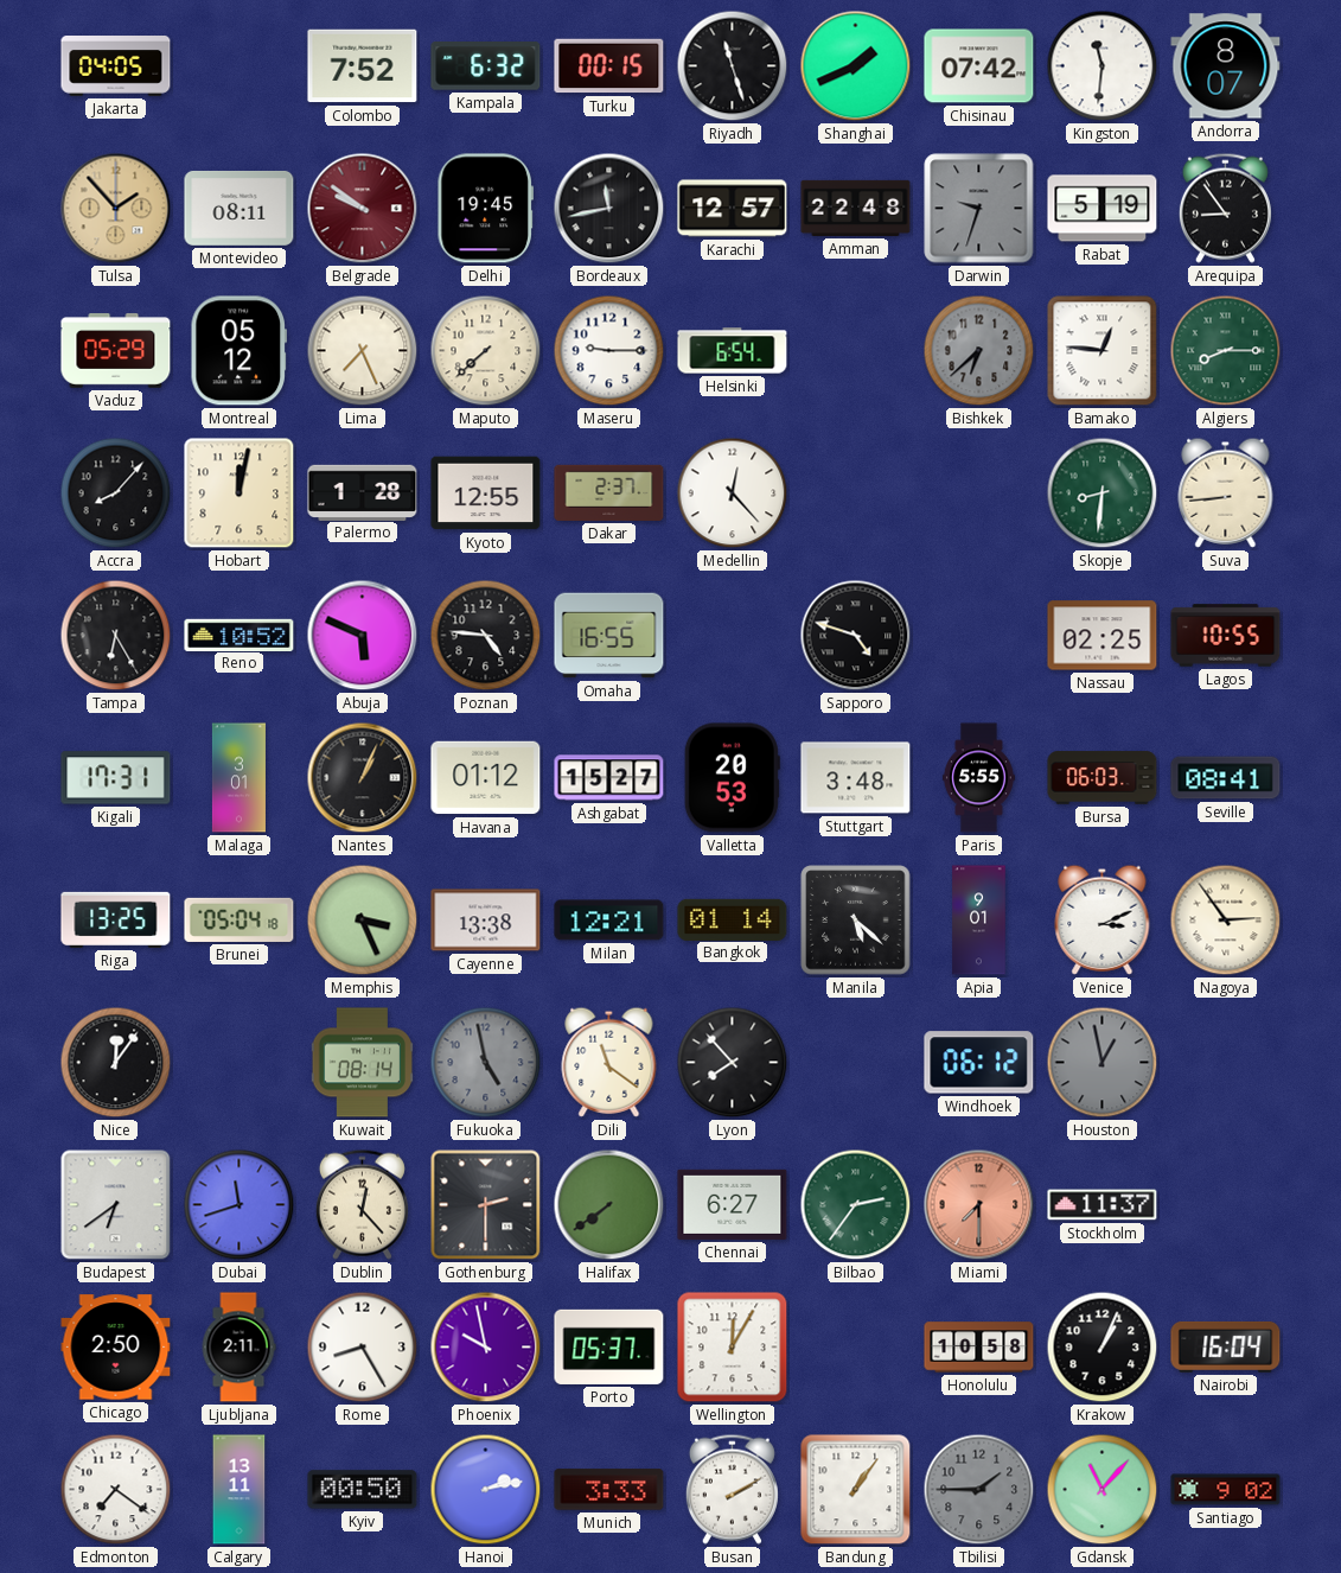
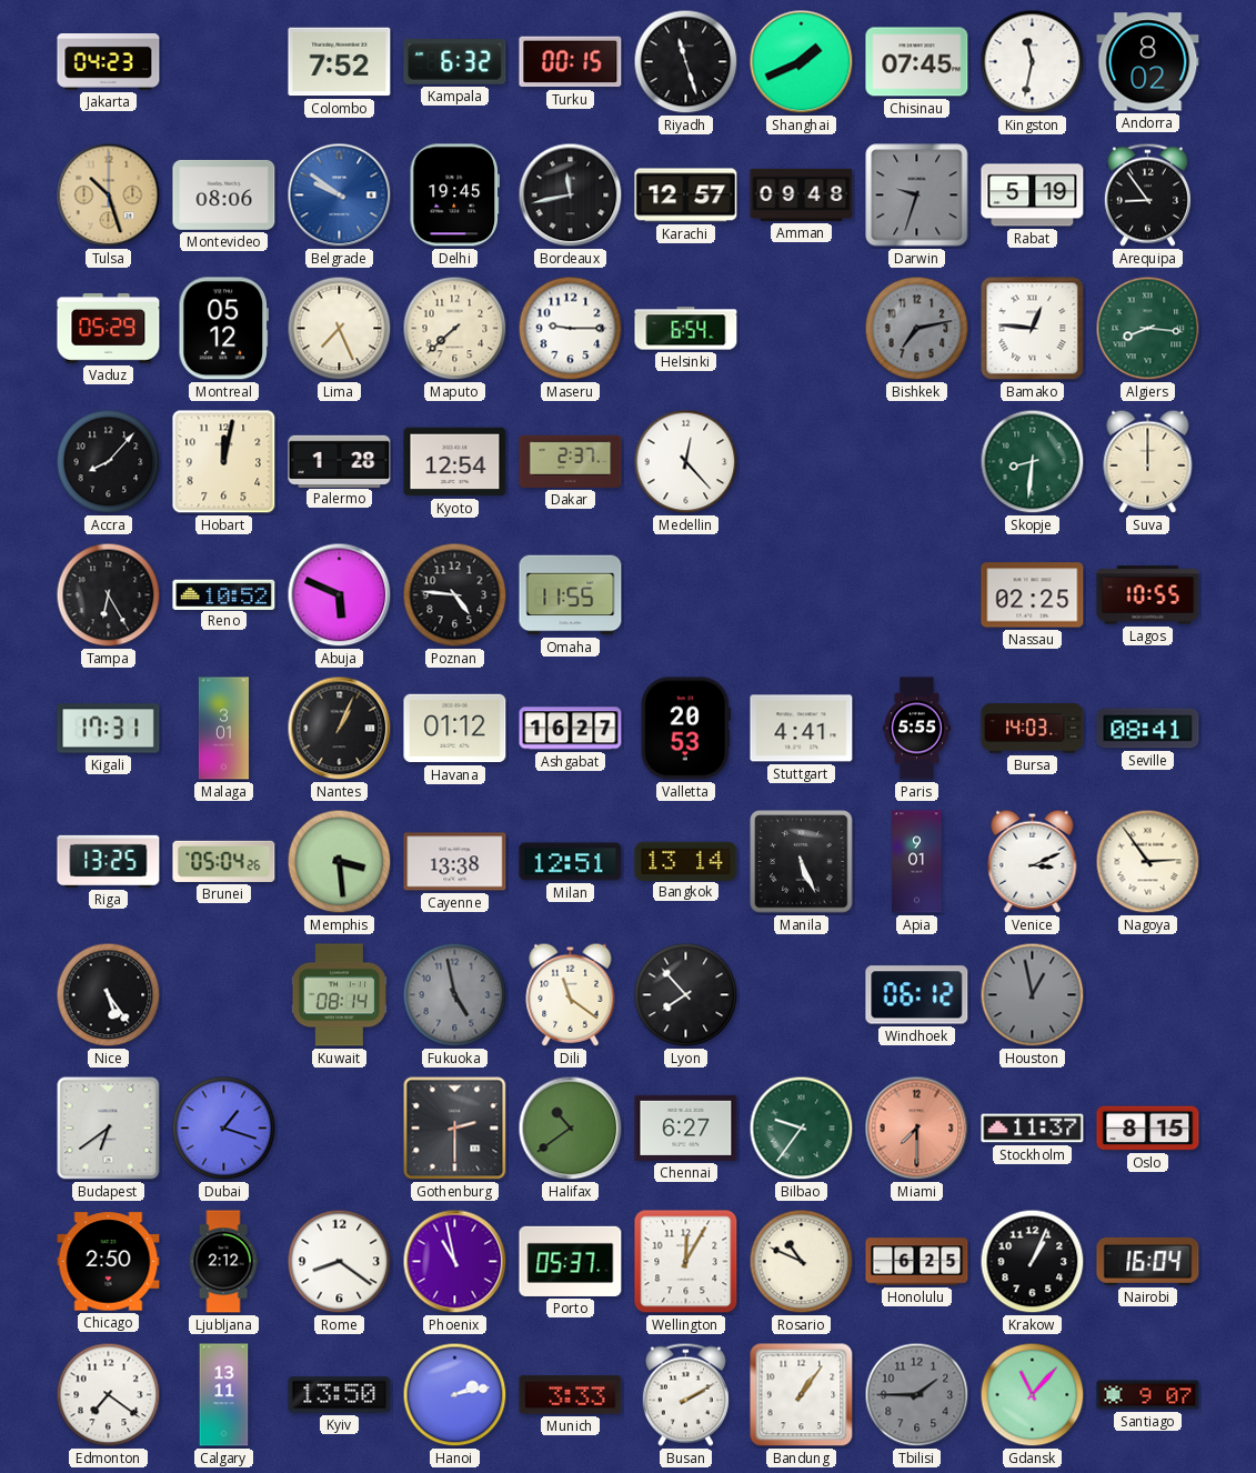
Jakarta: 04:05 -> 04:23 (109, 62)
Chisinau: 07:42 -> 07:45 (917, 62)
Kingston: 11:31 -> 11:32 (1033, 62)
Andorra: 8:07 -> 8:02 (1148, 62)
Tulsa: 1:53 -> 10:27 (109, 196)
Montevideo: 08:11 -> 08:06 (224, 194)
Belgrade dial: burgundy -> blue (340, 196)
Amman: 22:48 -> 09:48 (802, 194)
Bishkek: 6:38 -> 7:13 (917, 329)
Algiers: 8:15 -> 8:16 (1148, 329)
Kyoto: 12:55 -> 12:54 (455, 462)
Suva: 8:44 -> 12:00 (1148, 461)
Omaha: 16:55 -> 11:55 (571, 595)
Sapporo: 4:48 -> none (856, 636)
Ashgabat: 15:27 -> 16:27 (571, 729)
Stuttgart: 3:48 -> 4:41 (802, 729)
Bursa: 06:03 -> 14:03 (1033, 729)
Brunei: 05:04:18 -> 05:04:26 (224, 861)
Memphis: 3:26 -> 3:29 (340, 862)
Milan: 12:21 -> 12:51 (571, 862)
Bangkok: 01:14 -> 13:14 (686, 861)
Manila: 5:22 -> 5:26 (802, 862)
Nice: 12:06 -> 5:24 (109, 995)
Dubai: 11:42 -> 1:18 (224, 1129)
Dublin: 12:23 -> none (362, 1204)
Halifax: 7:39 -> 10:39 (571, 1129)
Bilbao: 2:36 -> 9:36 (802, 1129)
Oslo: none -> 8:15 (1148, 1129)
Ljubljana: 2:11 -> 2:12 (223, 1262)
Rome: 8:25 -> 8:21 (340, 1262)
Phoenix: 9:58 -> 10:58 (455, 1262)
Rosario: none -> 10:49 (802, 1262)
Honolulu: 10:58 -> 6:25 (917, 1262)
Kyiv: 00:50 -> 13:50 (340, 1395)
Santiago: 9:02 -> 9:07 (1148, 1395)
